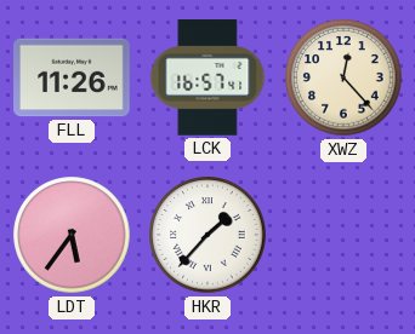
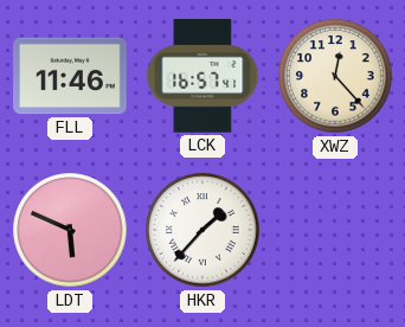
FLL: 11:26 -> 11:46 (70, 76)
LDT: 5:36 -> 5:49 (70, 230)
